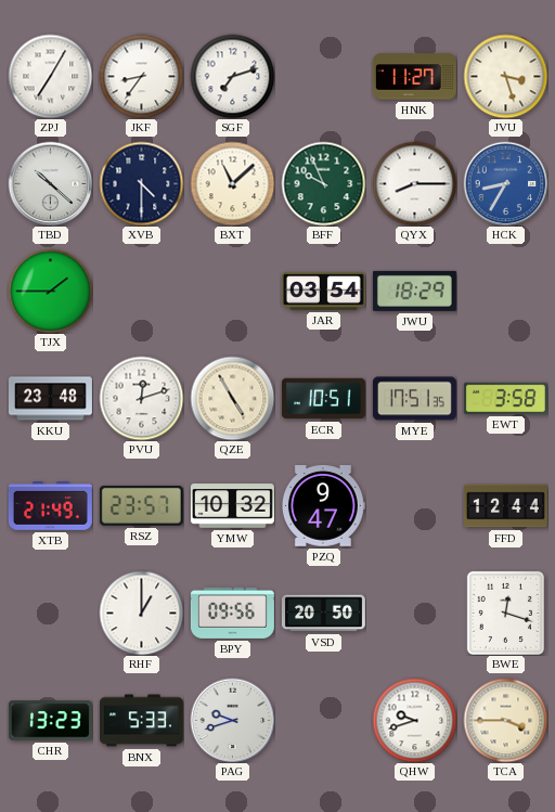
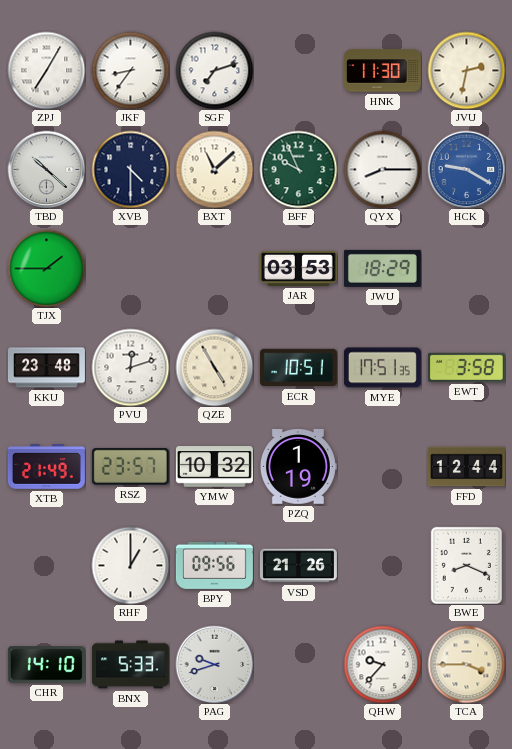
HNK: 11:27 -> 11:30 (382, 71)
JVU: 3:27 -> 2:32 (466, 70)
HCK: 8:35 -> 9:20 (466, 169)
JAR: 03:54 -> 03:53 (298, 268)
PZQ: 9:47 -> 1:19 (298, 467)
VSD: 20:50 -> 21:26 (298, 566)
BWE: 12:18 -> 8:19 (466, 565)
CHR: 13:23 -> 14:10 (46, 665)
QHW: 9:42 -> 9:37 (382, 664)
